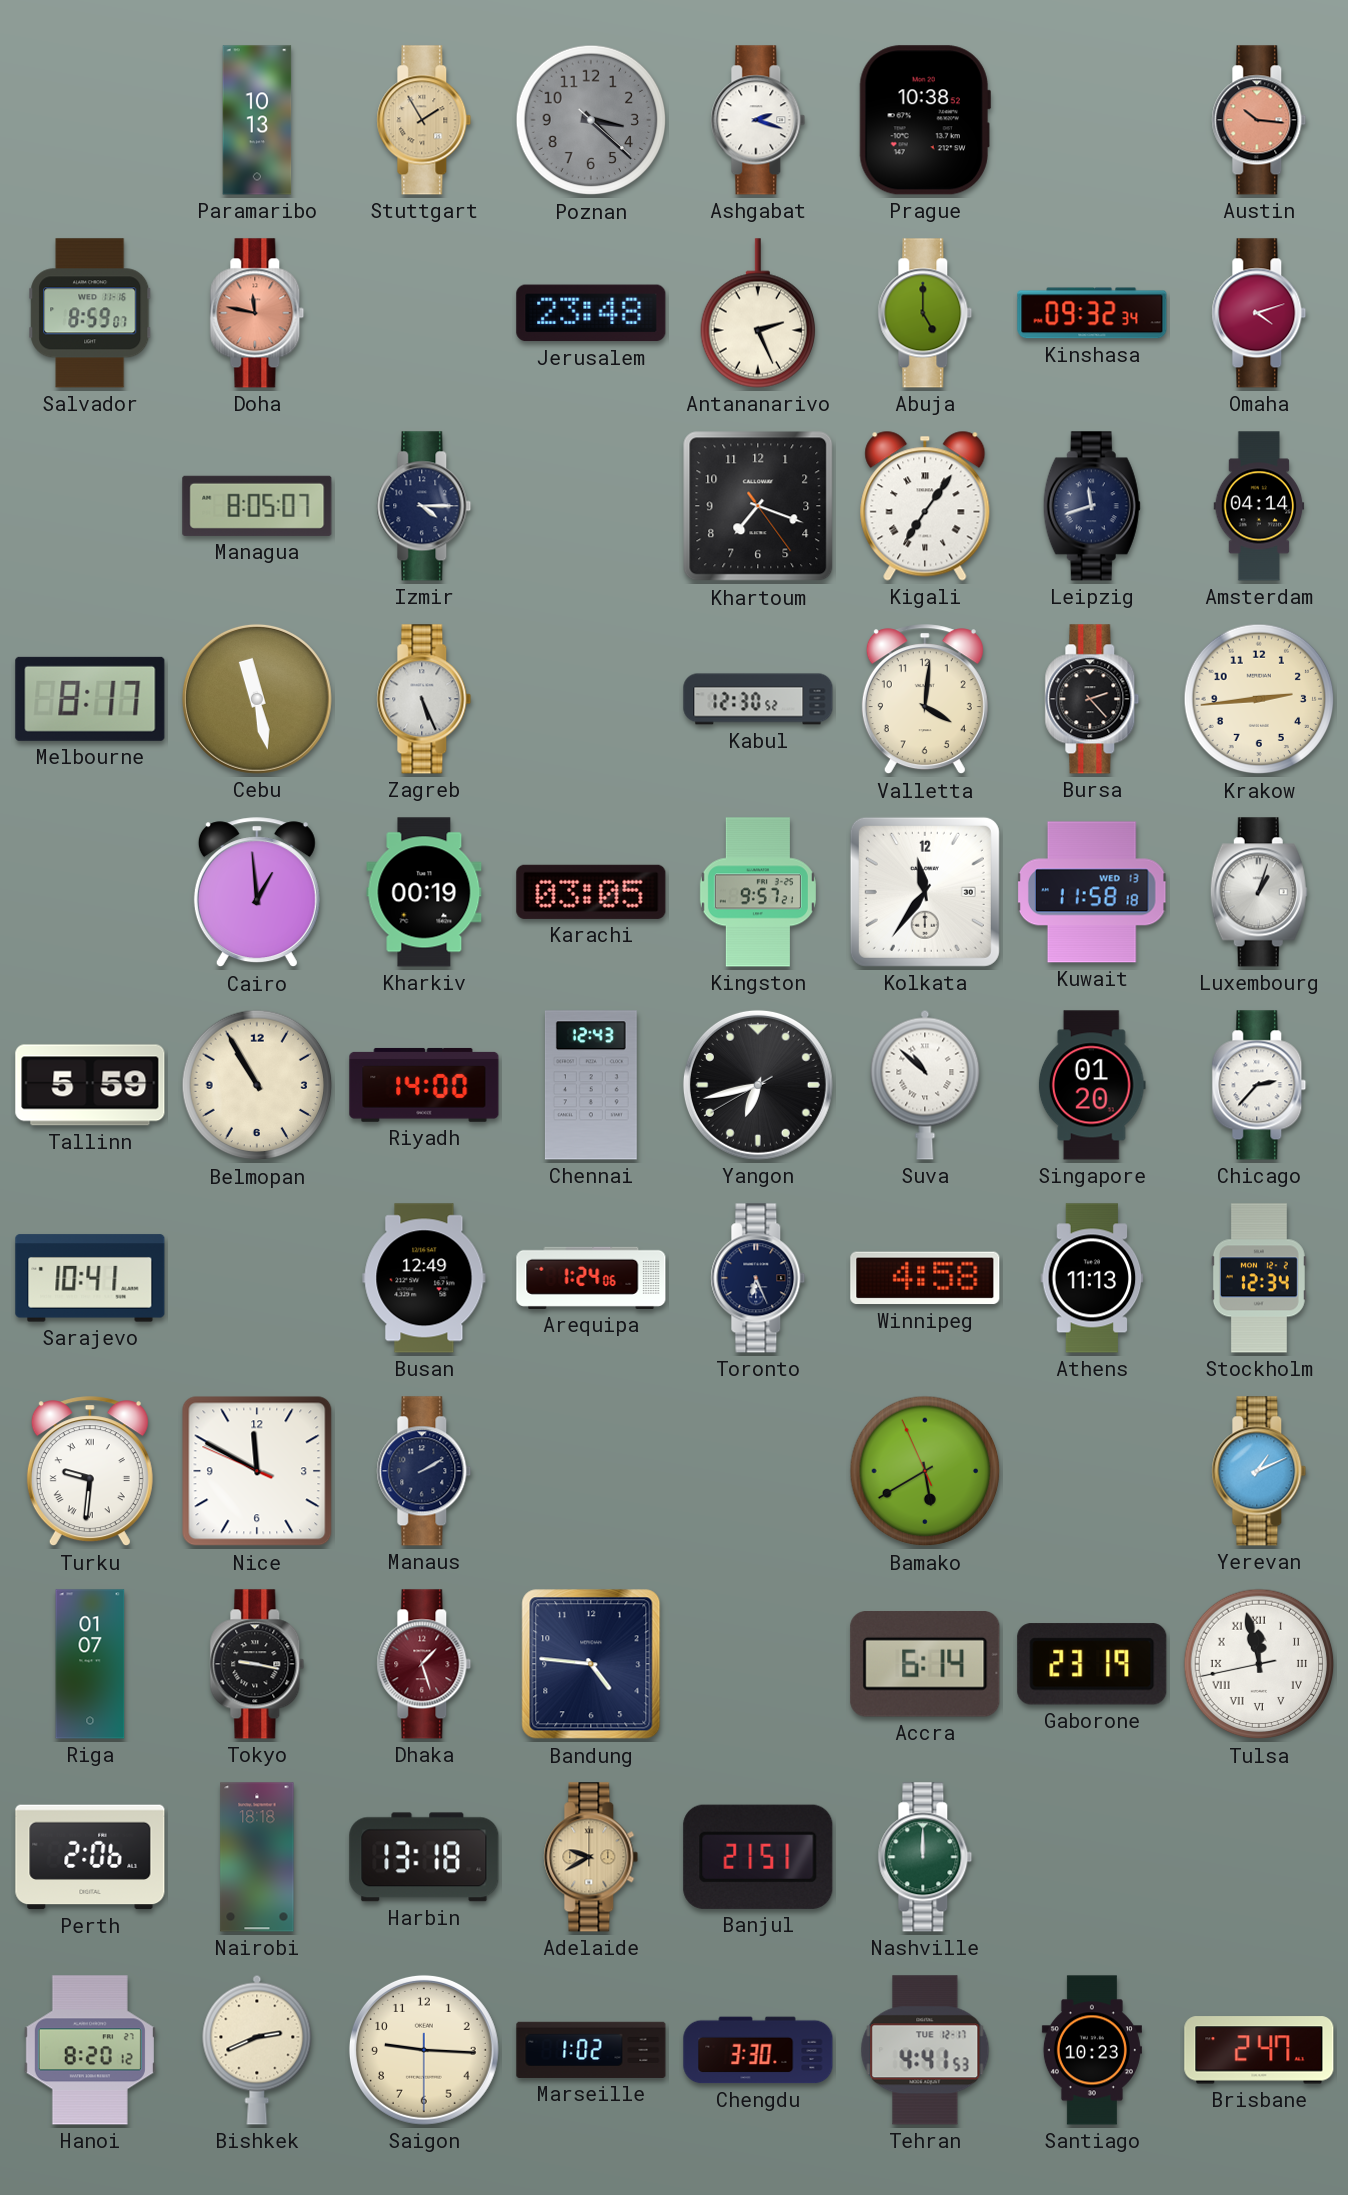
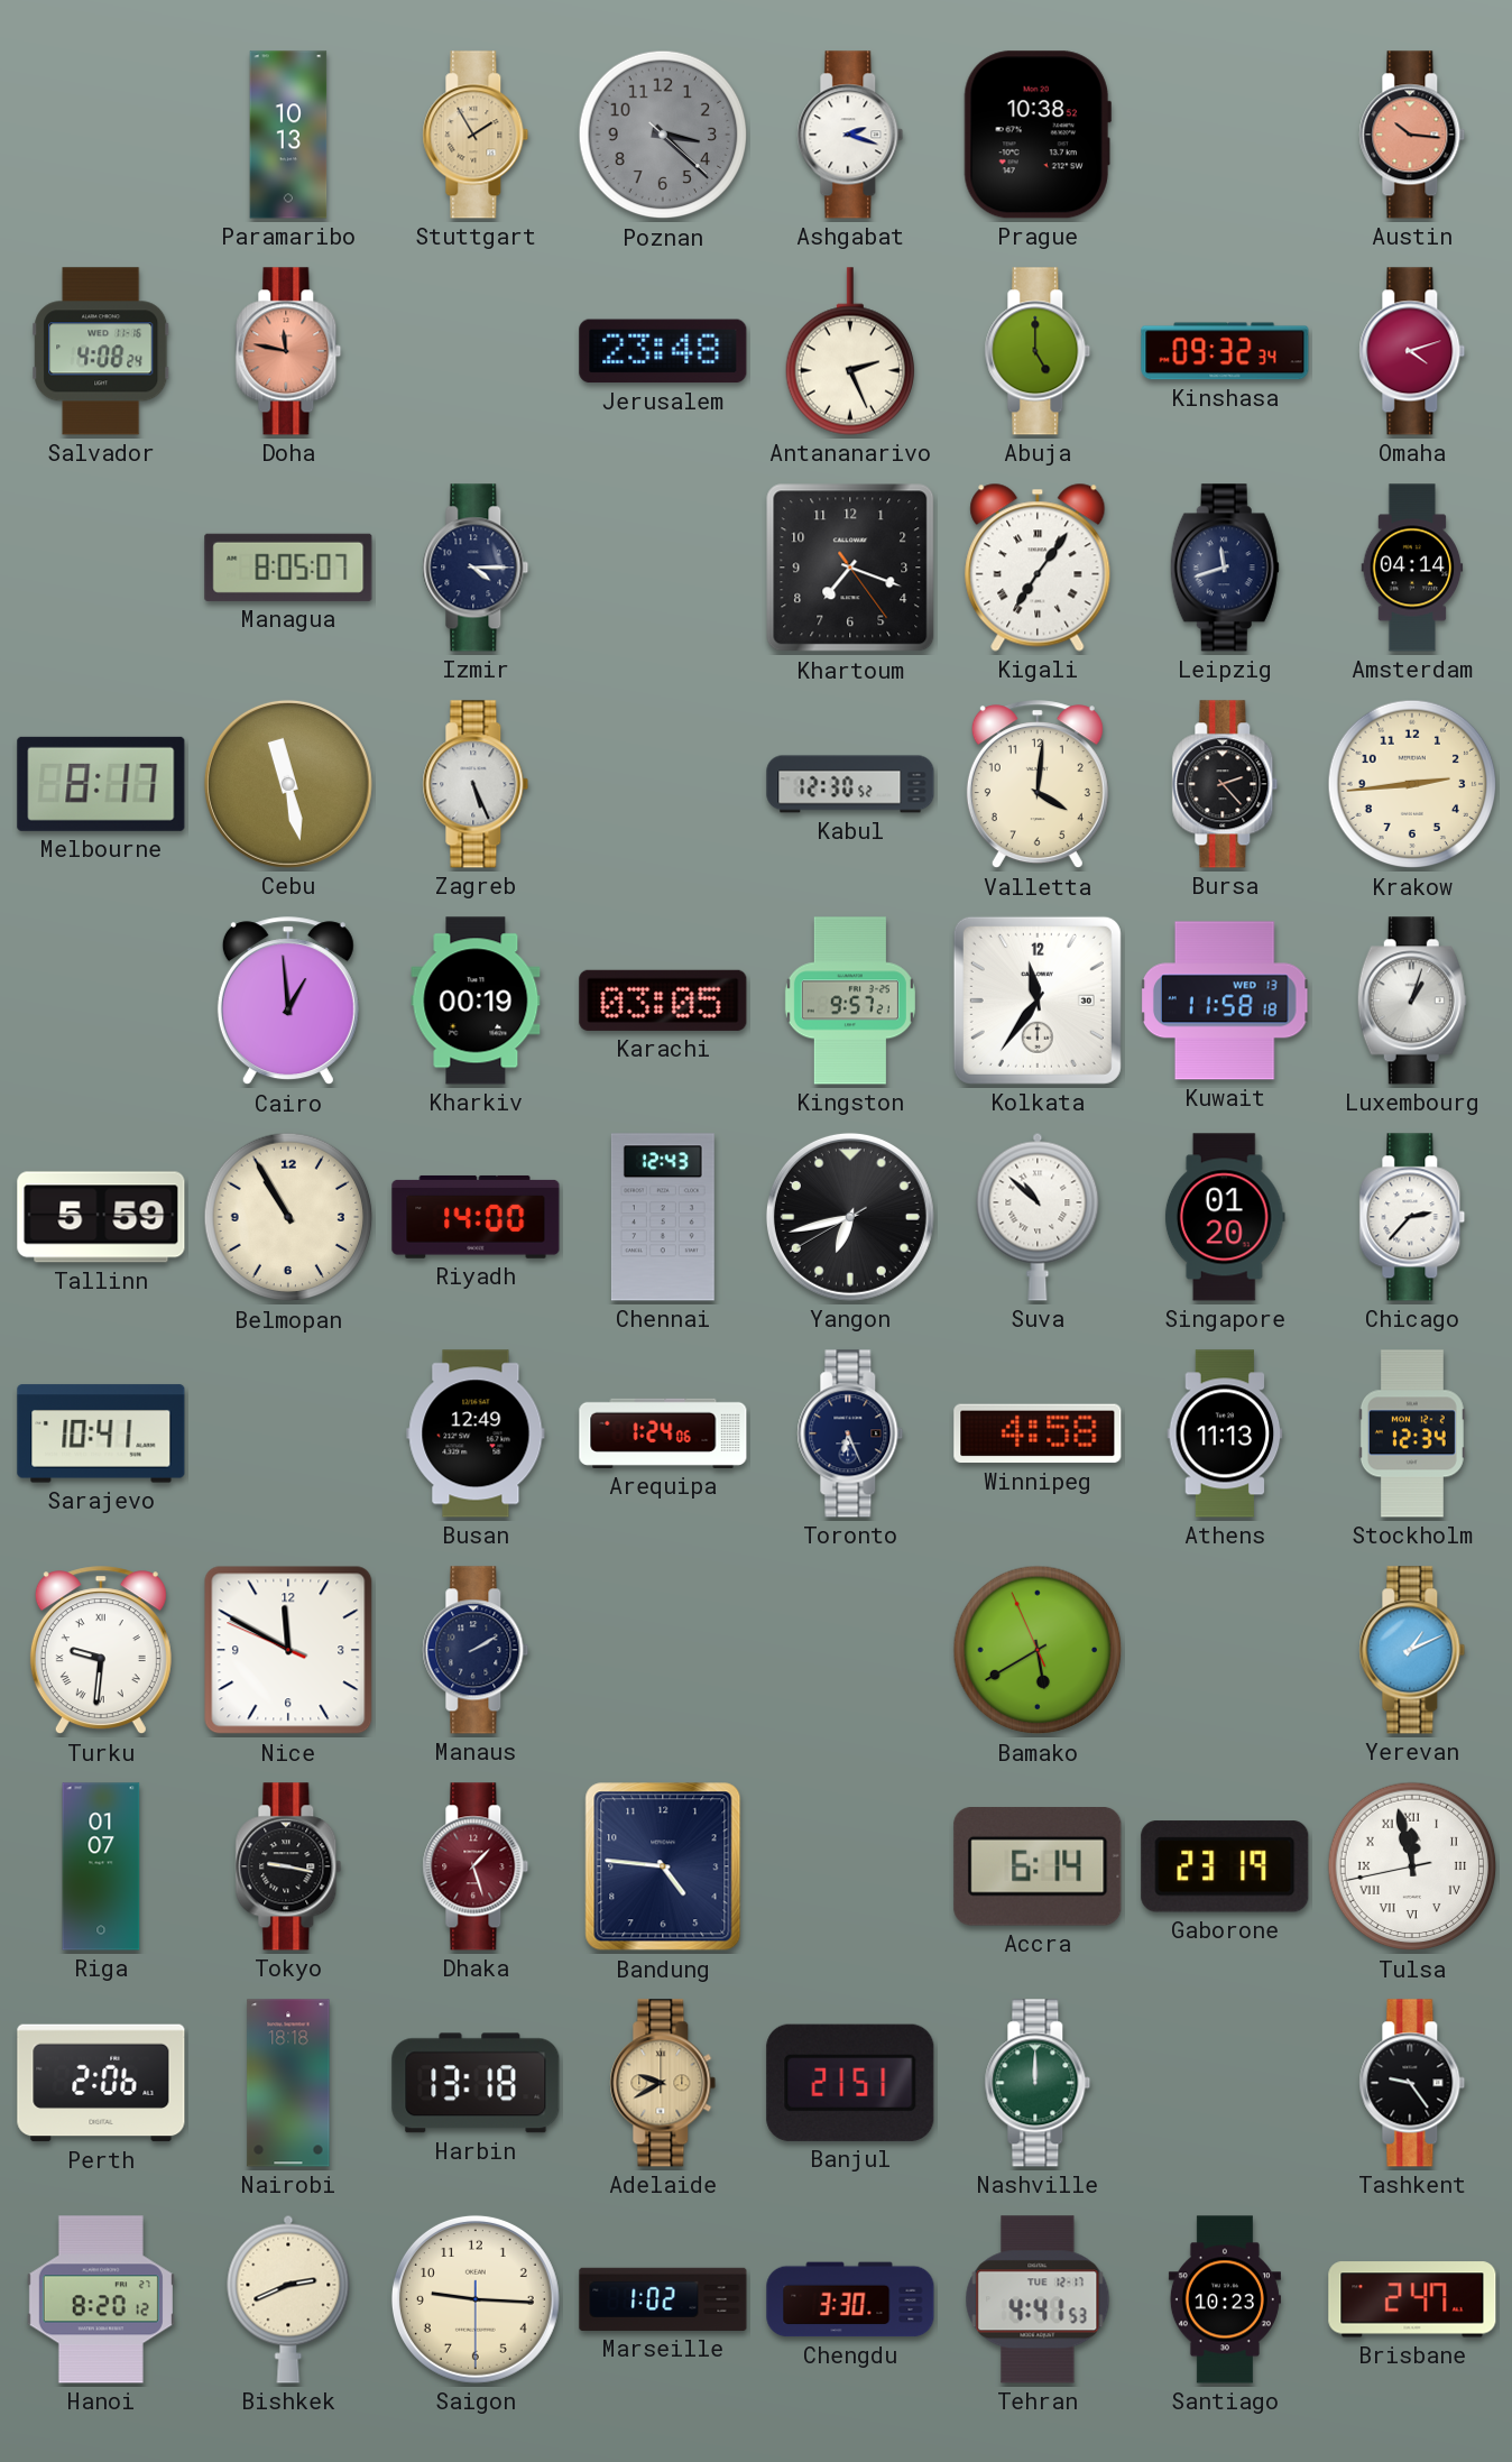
Salvador: 8:59 -> 4:08 (101, 351)
Tashkent: none -> 9:24 (1412, 2083)
